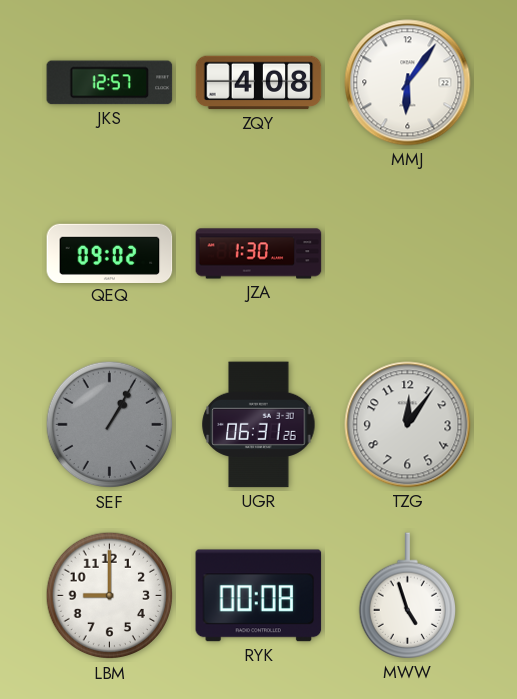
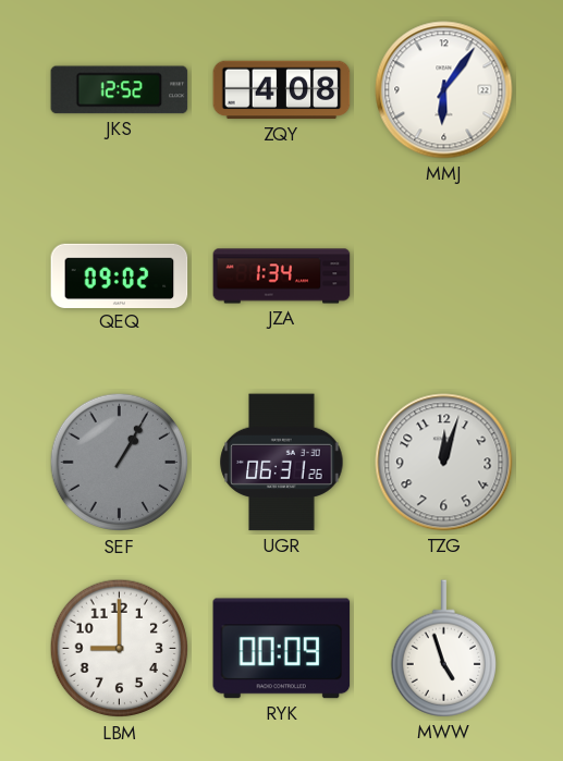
JKS: 12:57 -> 12:52 (120, 90)
JZA: 1:30 -> 1:34 (282, 277)
TZG: 12:06 -> 12:03 (444, 463)
RYK: 00:08 -> 00:09 (282, 649)
